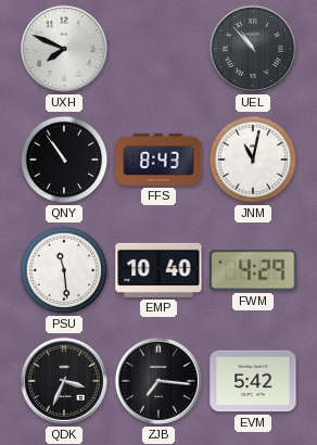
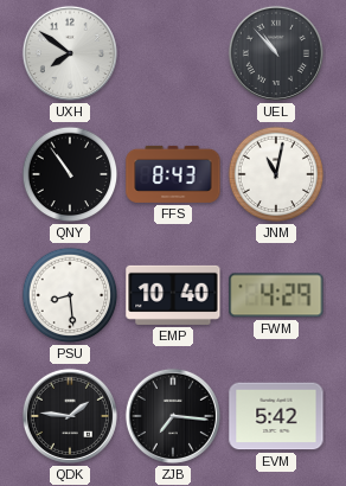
UXH: 7:49 -> 7:51 (70, 53)
PSU: 11:29 -> 8:29 (70, 295)
QDK: 3:34 -> 1:46 (70, 416)
